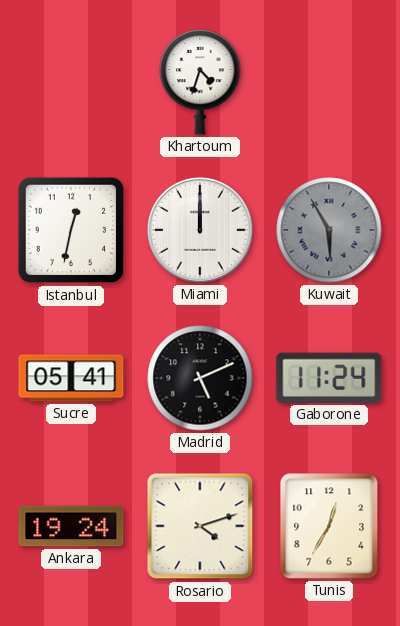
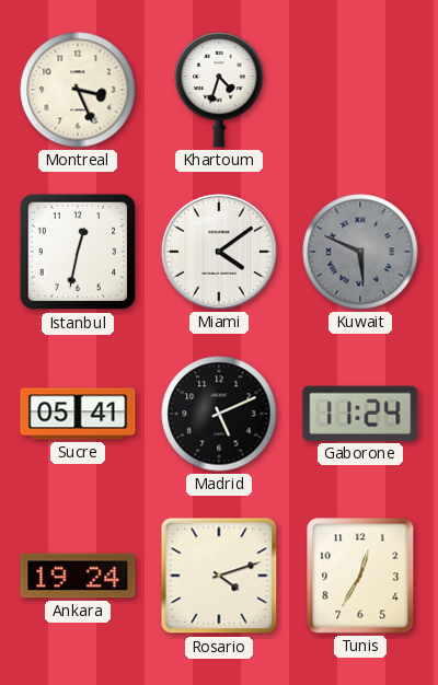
Montreal: none -> 3:26 (78, 90)
Miami: 12:00 -> 4:09 (219, 252)
Kuwait: 5:55 -> 5:49 (360, 252)
